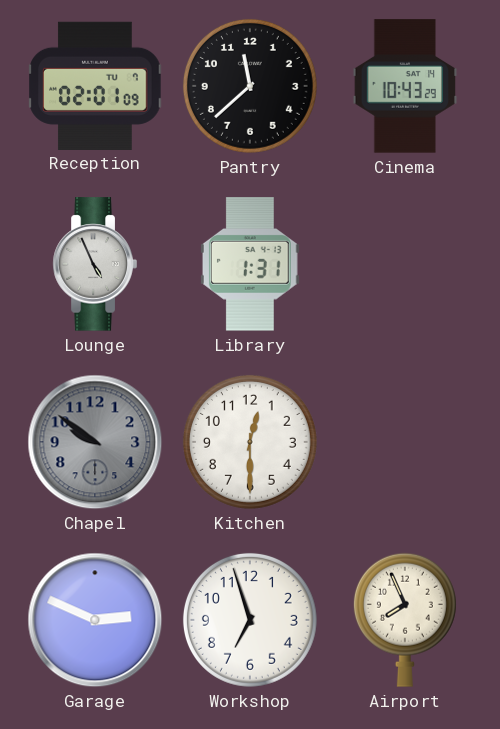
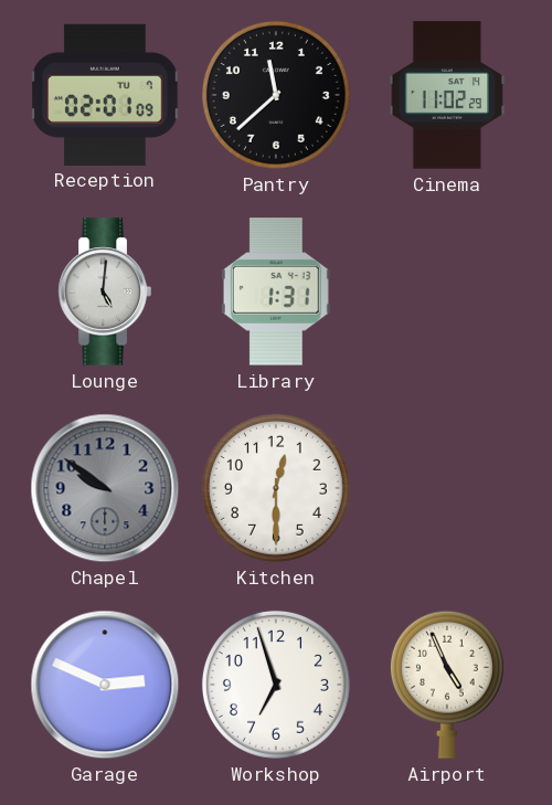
Cinema: 10:43 -> 11:02 (447, 95)
Lounge: 4:56 -> 5:01 (105, 292)
Airport: 7:56 -> 4:56 (447, 685)
